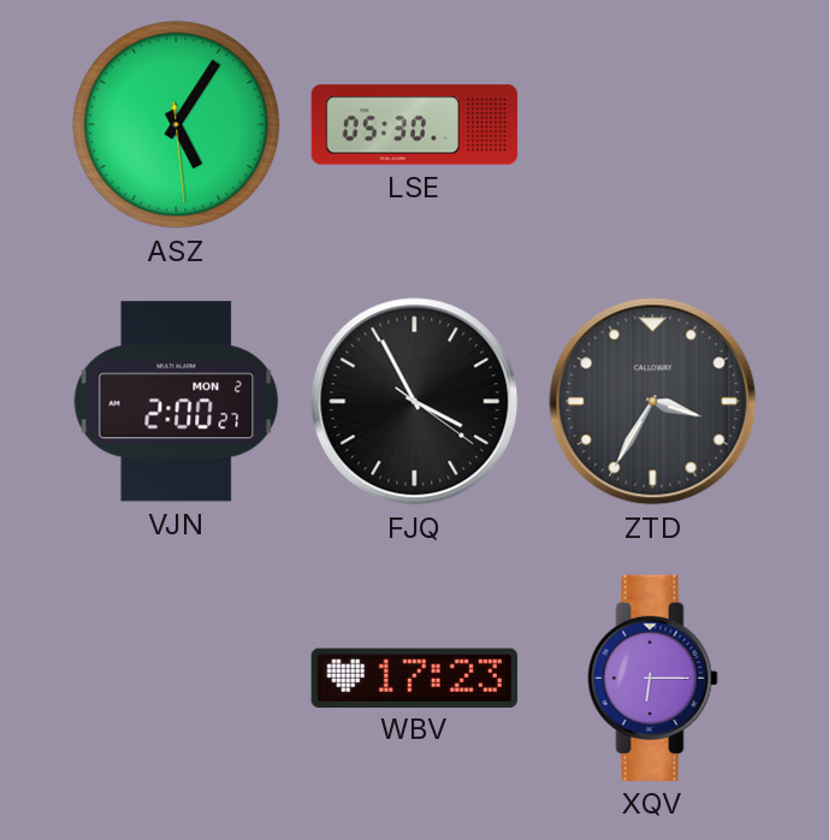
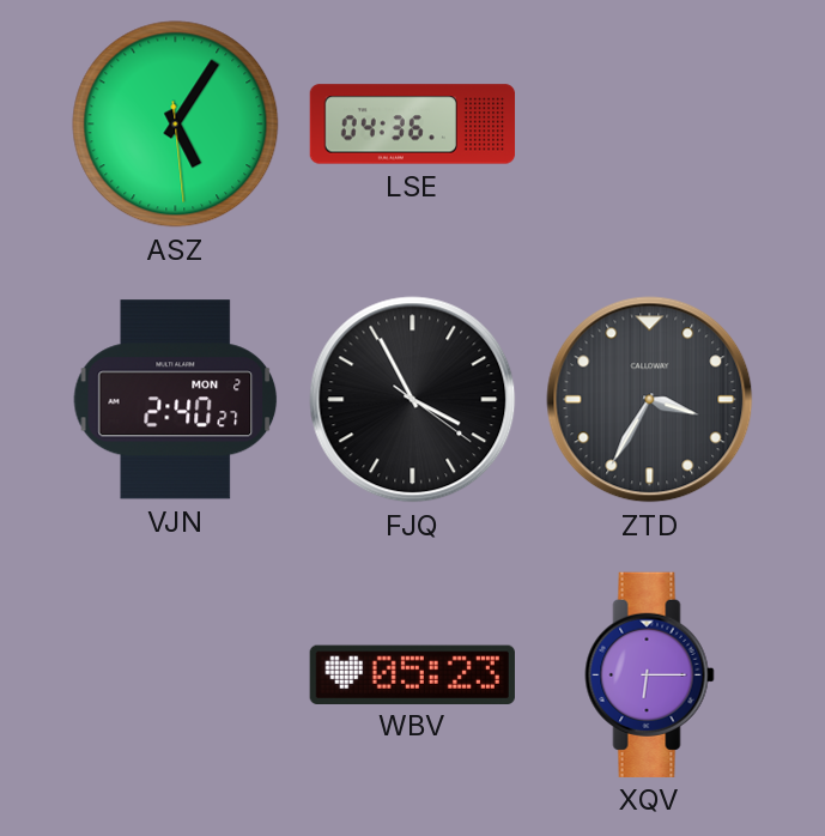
LSE: 05:30 -> 04:36 (413, 125)
VJN: 2:00 -> 2:40 (176, 400)
WBV: 17:23 -> 05:23 (412, 674)
